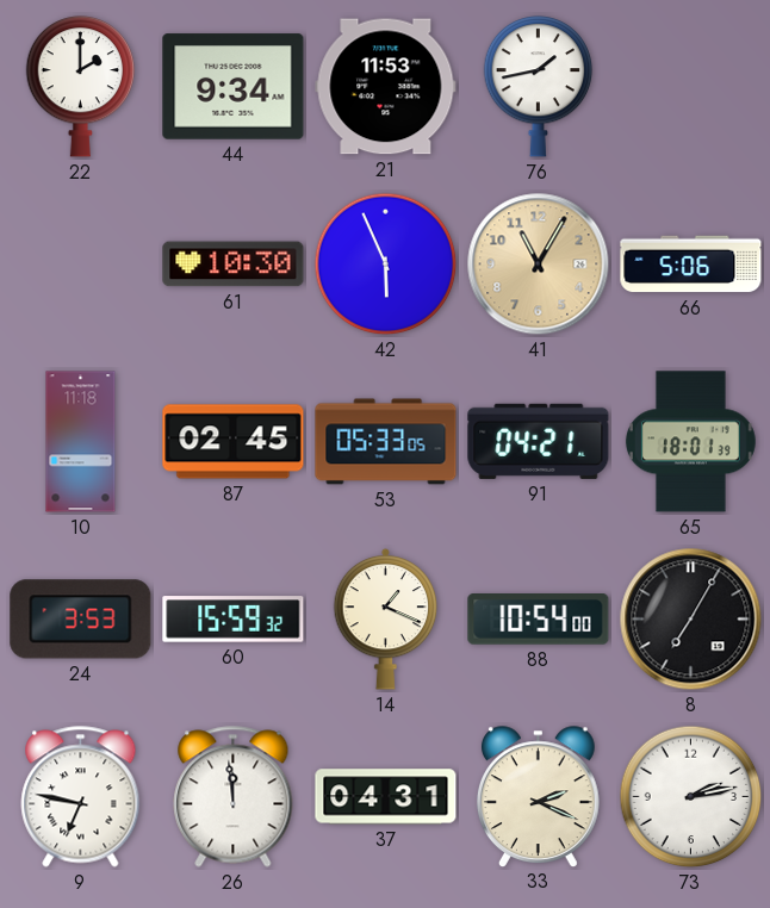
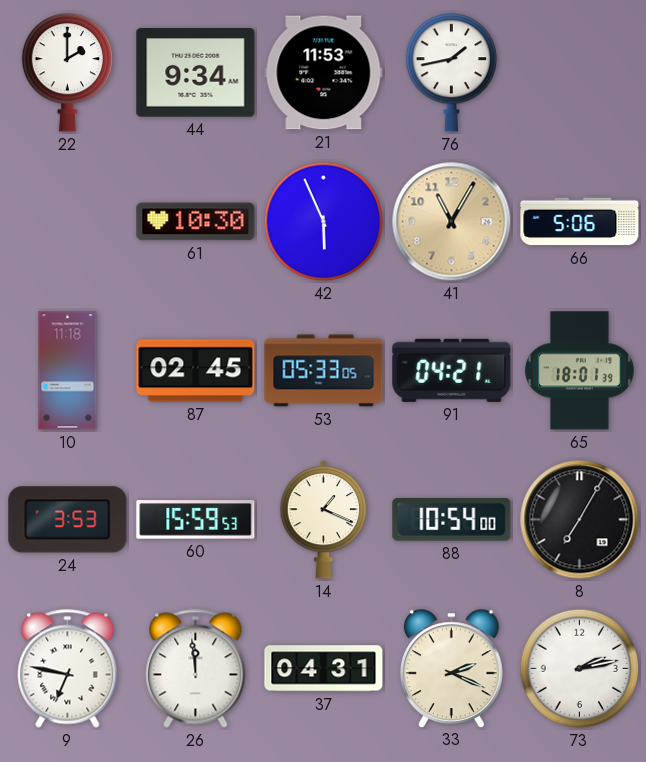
60: 15:59:32 -> 15:59:53 (196, 520)
